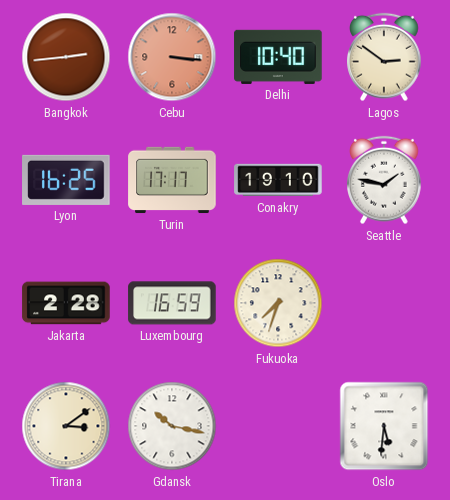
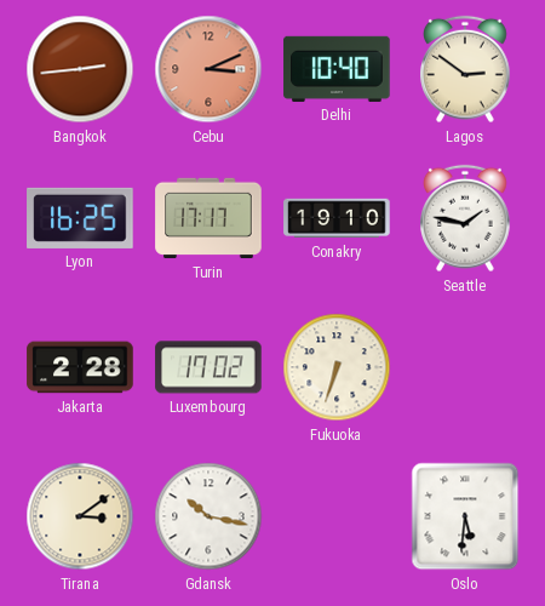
Cebu: 3:16 -> 3:11 (208, 69)
Luxembourg: 16:59 -> 17:02 (208, 367)
Fukuoka: 7:33 -> 6:33 (337, 367)
